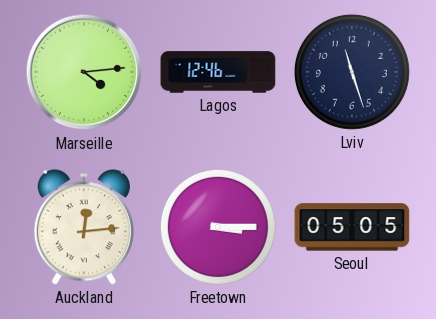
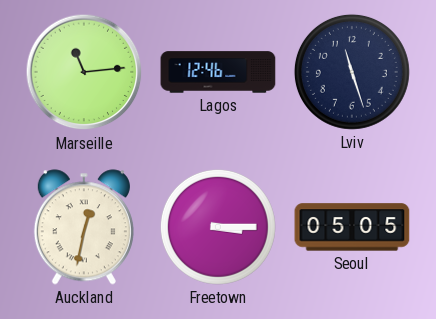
Marseille: 4:14 -> 11:14 (84, 72)
Auckland: 12:14 -> 12:32 (84, 227)
